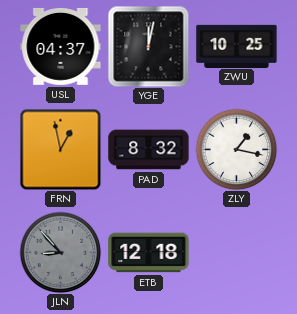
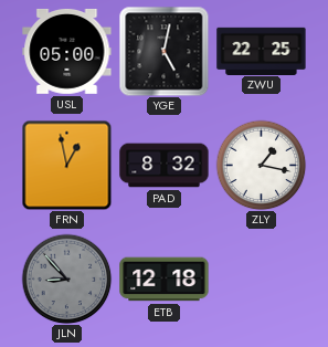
USL: 04:37 -> 05:00 (67, 51)
YGE: 12:02 -> 5:02 (163, 51)
ZWU: 10:25 -> 22:25 (262, 51)
